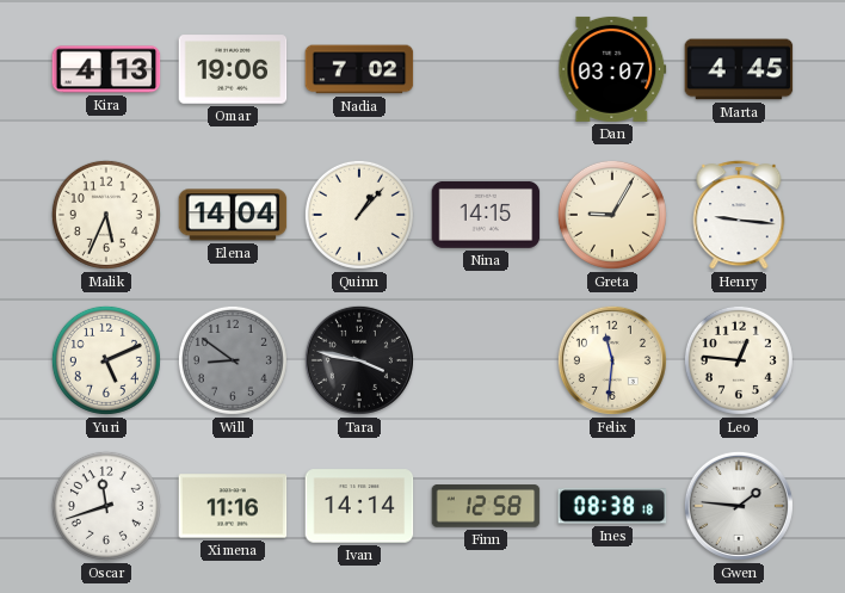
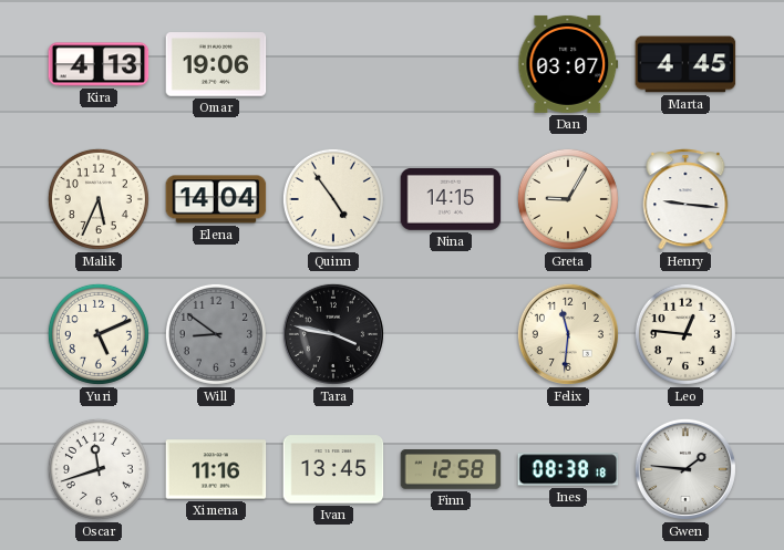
Nadia: 7:02 -> none (359, 69)
Quinn: 1:07 -> 4:54 (333, 199)
Ivan: 14:14 -> 13:45 (333, 469)
